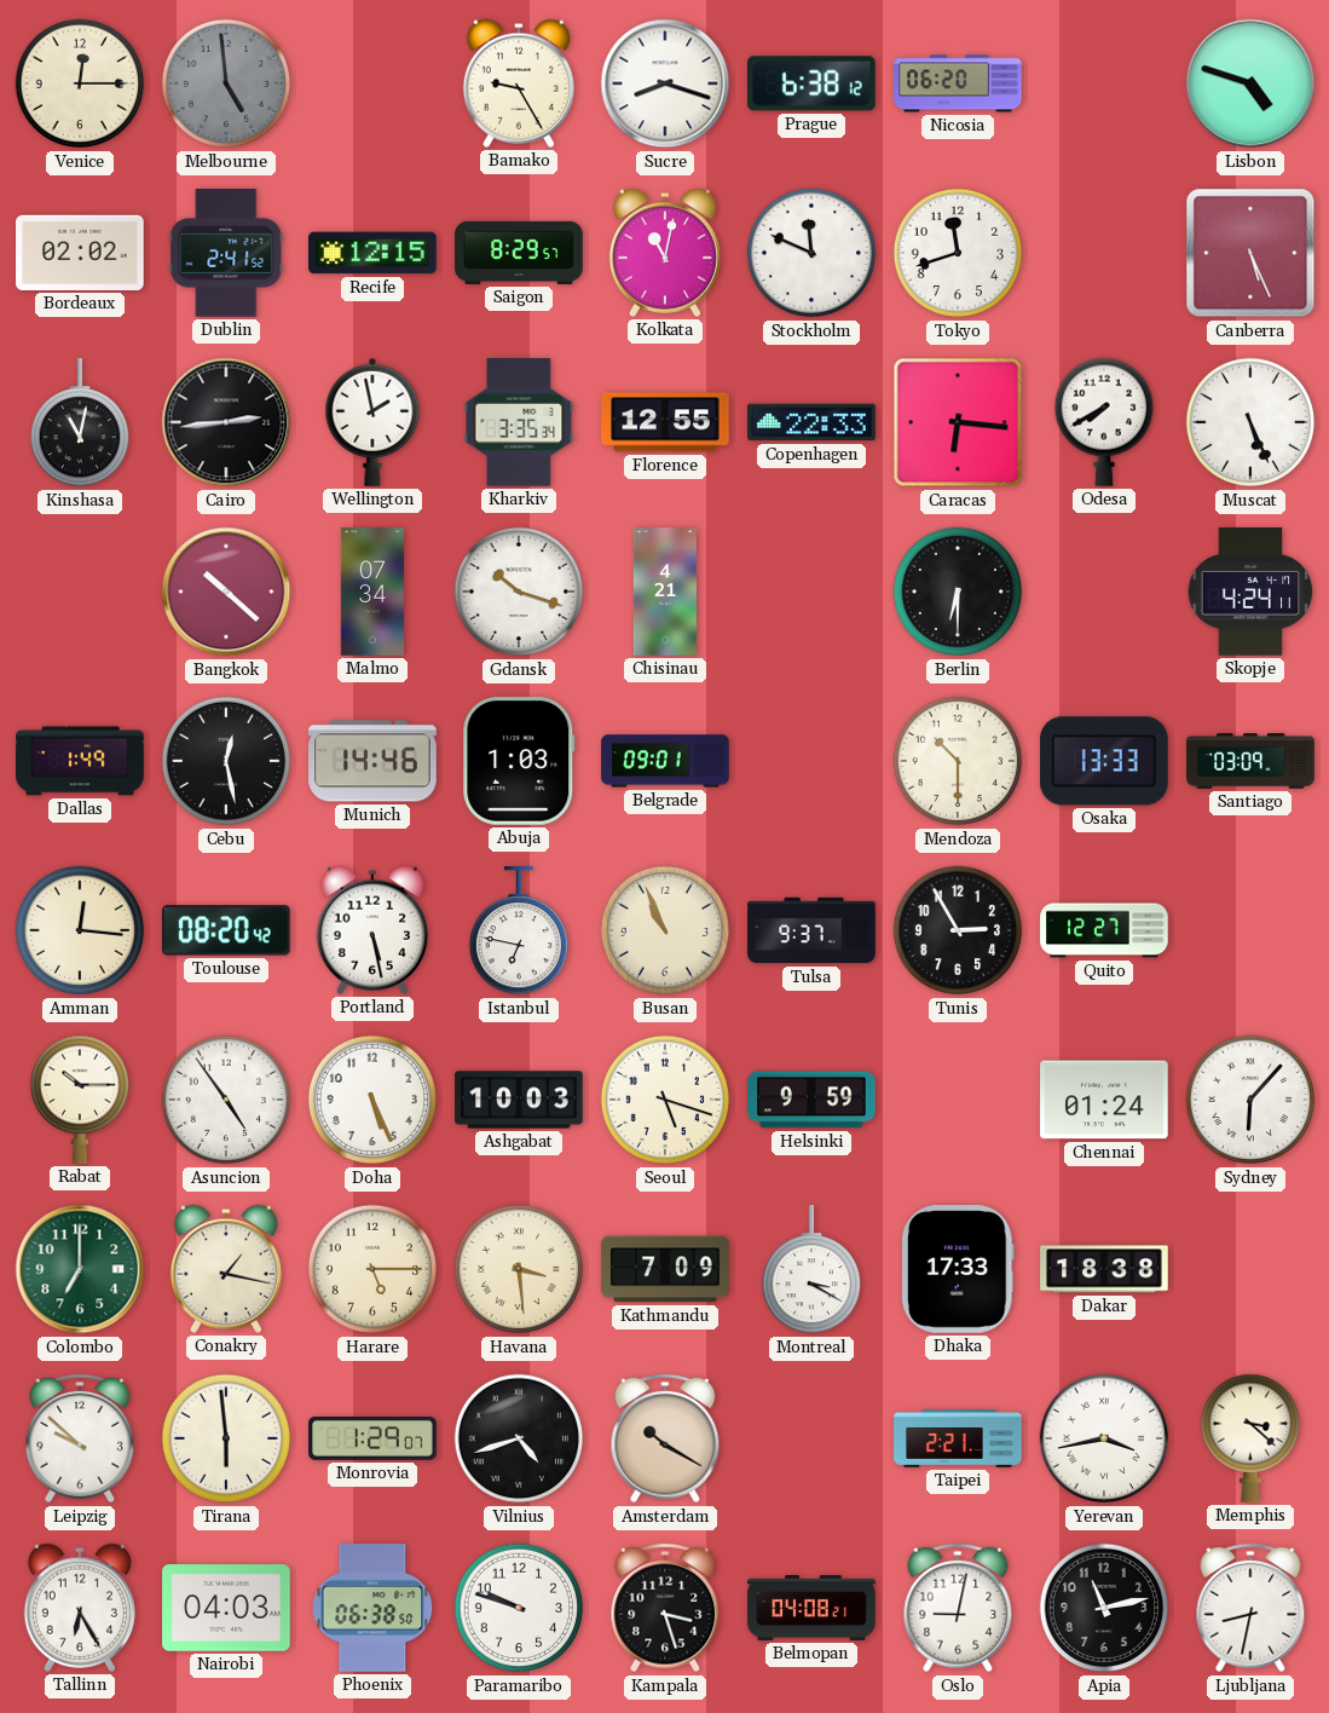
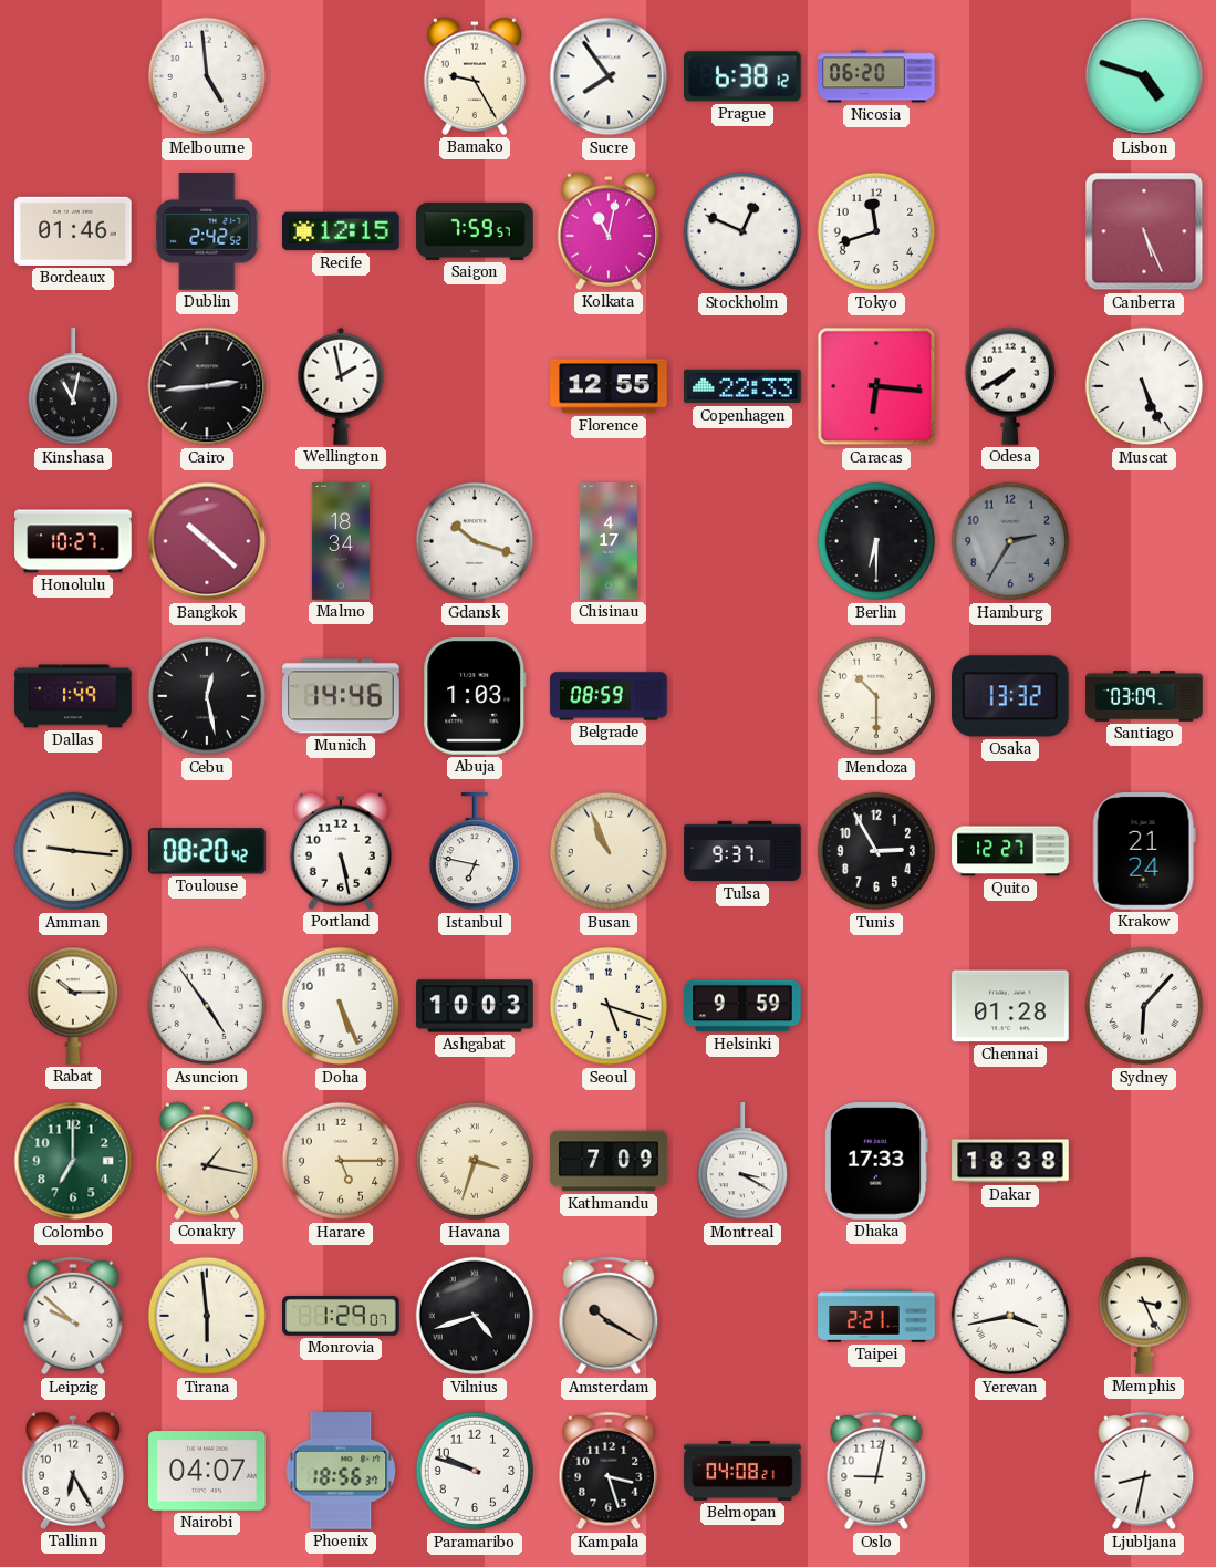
Venice: 12:15 -> none (80, 83)
Melbourne dial: grey -> white (207, 76)
Sucre: 8:18 -> 7:54 (609, 76)
Bordeaux: 02:02 -> 01:46 (73, 231)
Dublin: 2:41 -> 2:42 (207, 231)
Saigon: 8:29 -> 7:59 (475, 231)
Stockholm: 11:49 -> 12:49 (742, 231)
Kharkiv: 3:35 -> none (519, 422)
Honolulu: none -> 10:27 (73, 541)
Malmo: 07:34 -> 18:34 (341, 541)
Chisinau: 4:21 -> 4:17 (609, 541)
Hamburg: none -> 2:35 (1010, 541)
Skopje: 4:24 -> none (1250, 592)
Belgrade: 09:01 -> 08:59 (609, 696)
Osaka: 13:33 -> 13:32 (1011, 696)
Amman: 12:16 -> 9:16 (73, 851)
Krakow: none -> 21:24 (1144, 852)
Chennai: 01:24 -> 01:28 (1010, 1006)
Havana: 3:29 -> 3:33 (475, 1161)
Memphis: 3:22 -> 3:26 (1143, 1316)
Nairobi: 04:03 -> 04:07 (207, 1471)
Phoenix: 06:38 -> 18:56 (341, 1471)
Apia: 11:13 -> none (1104, 1608)
